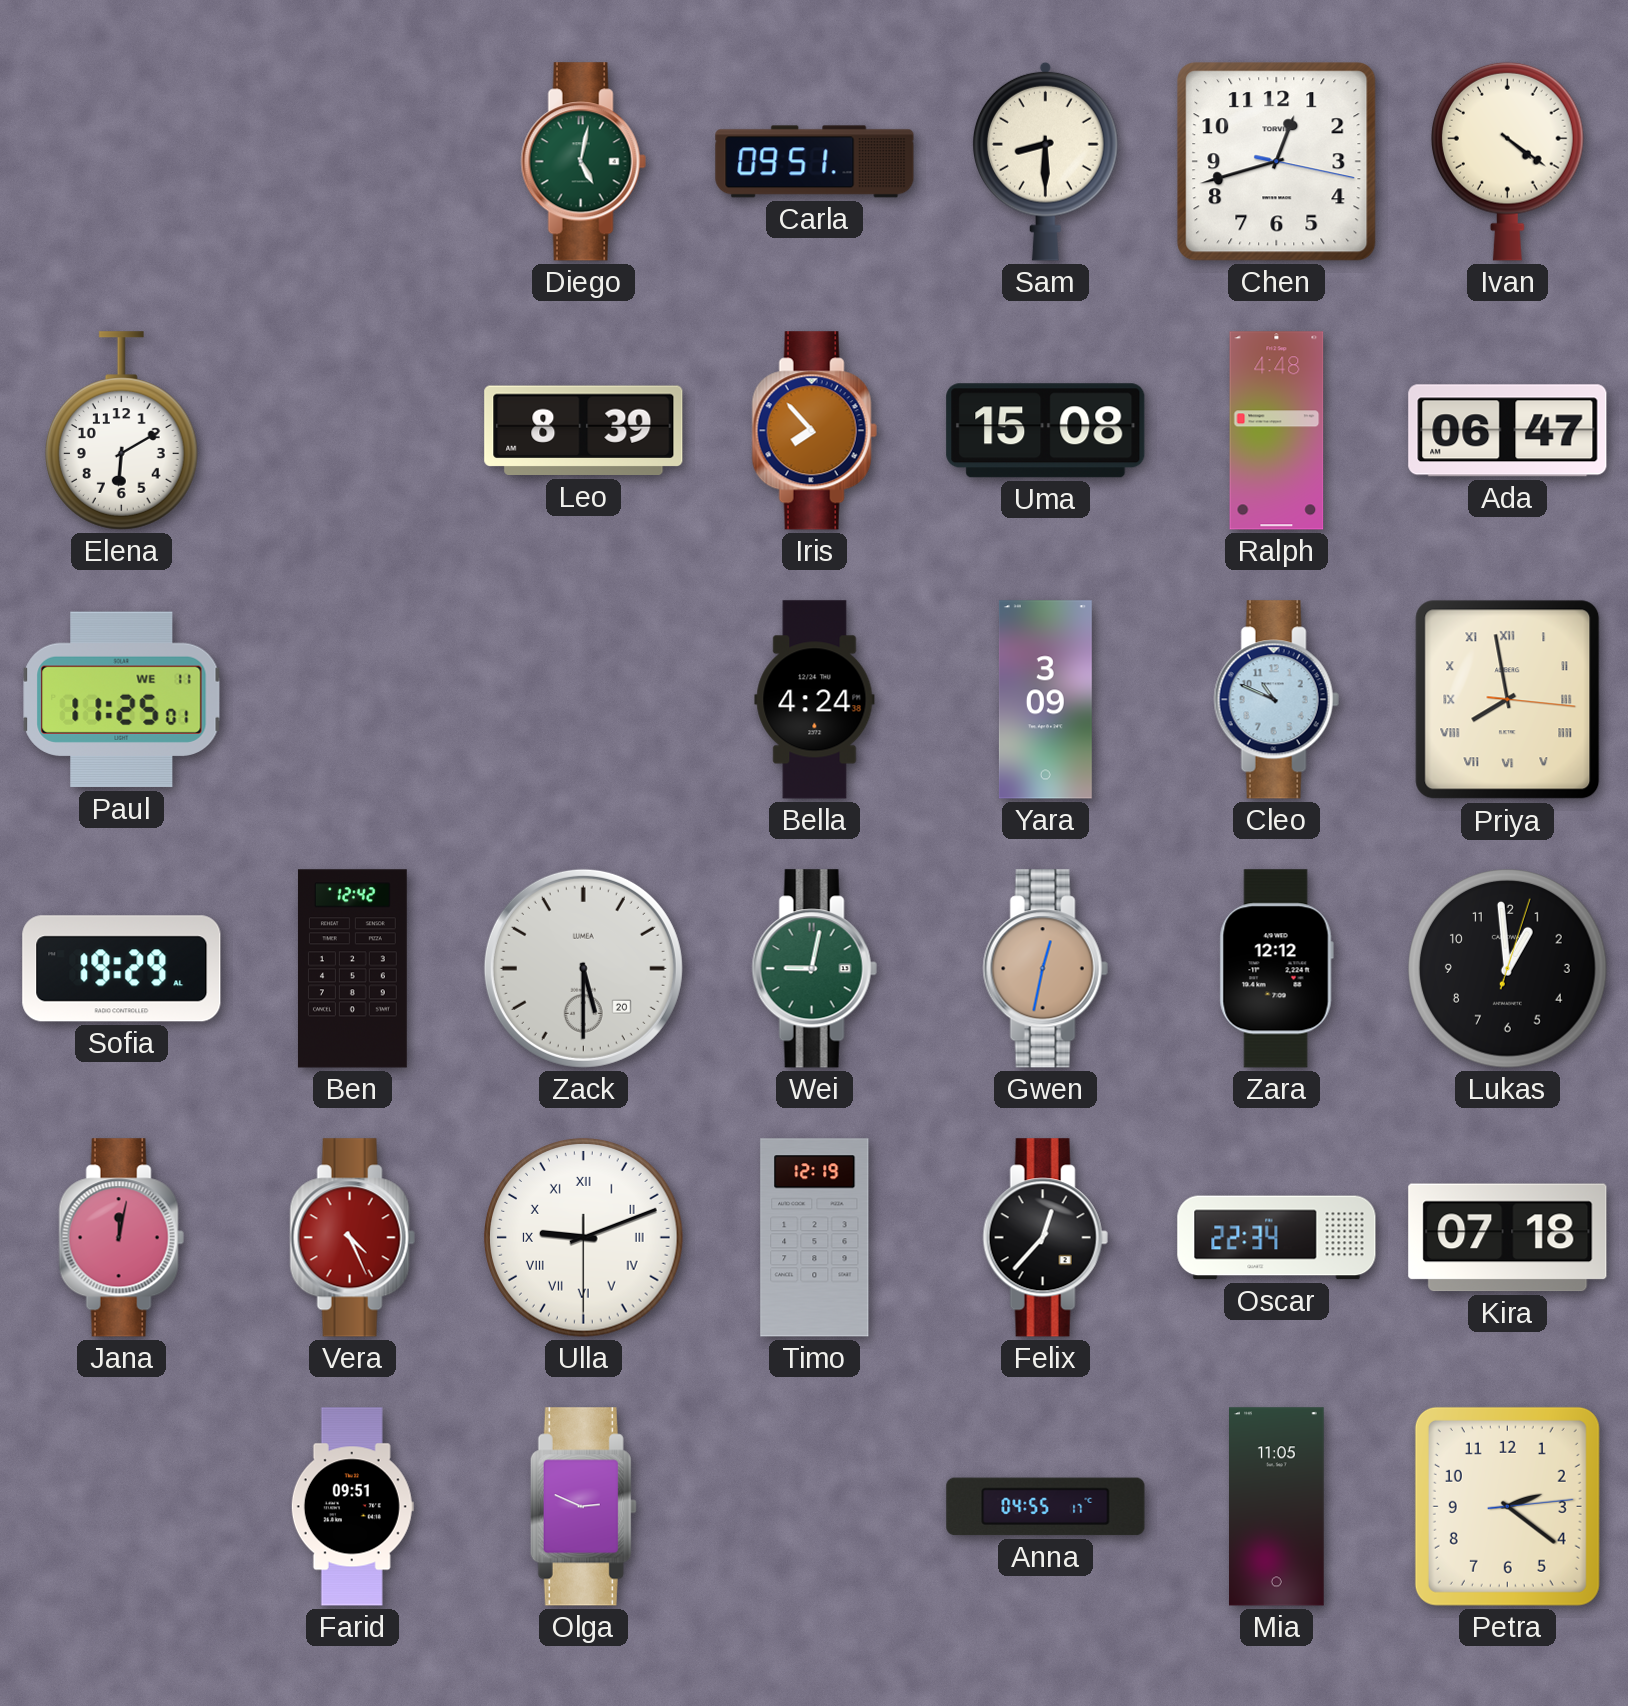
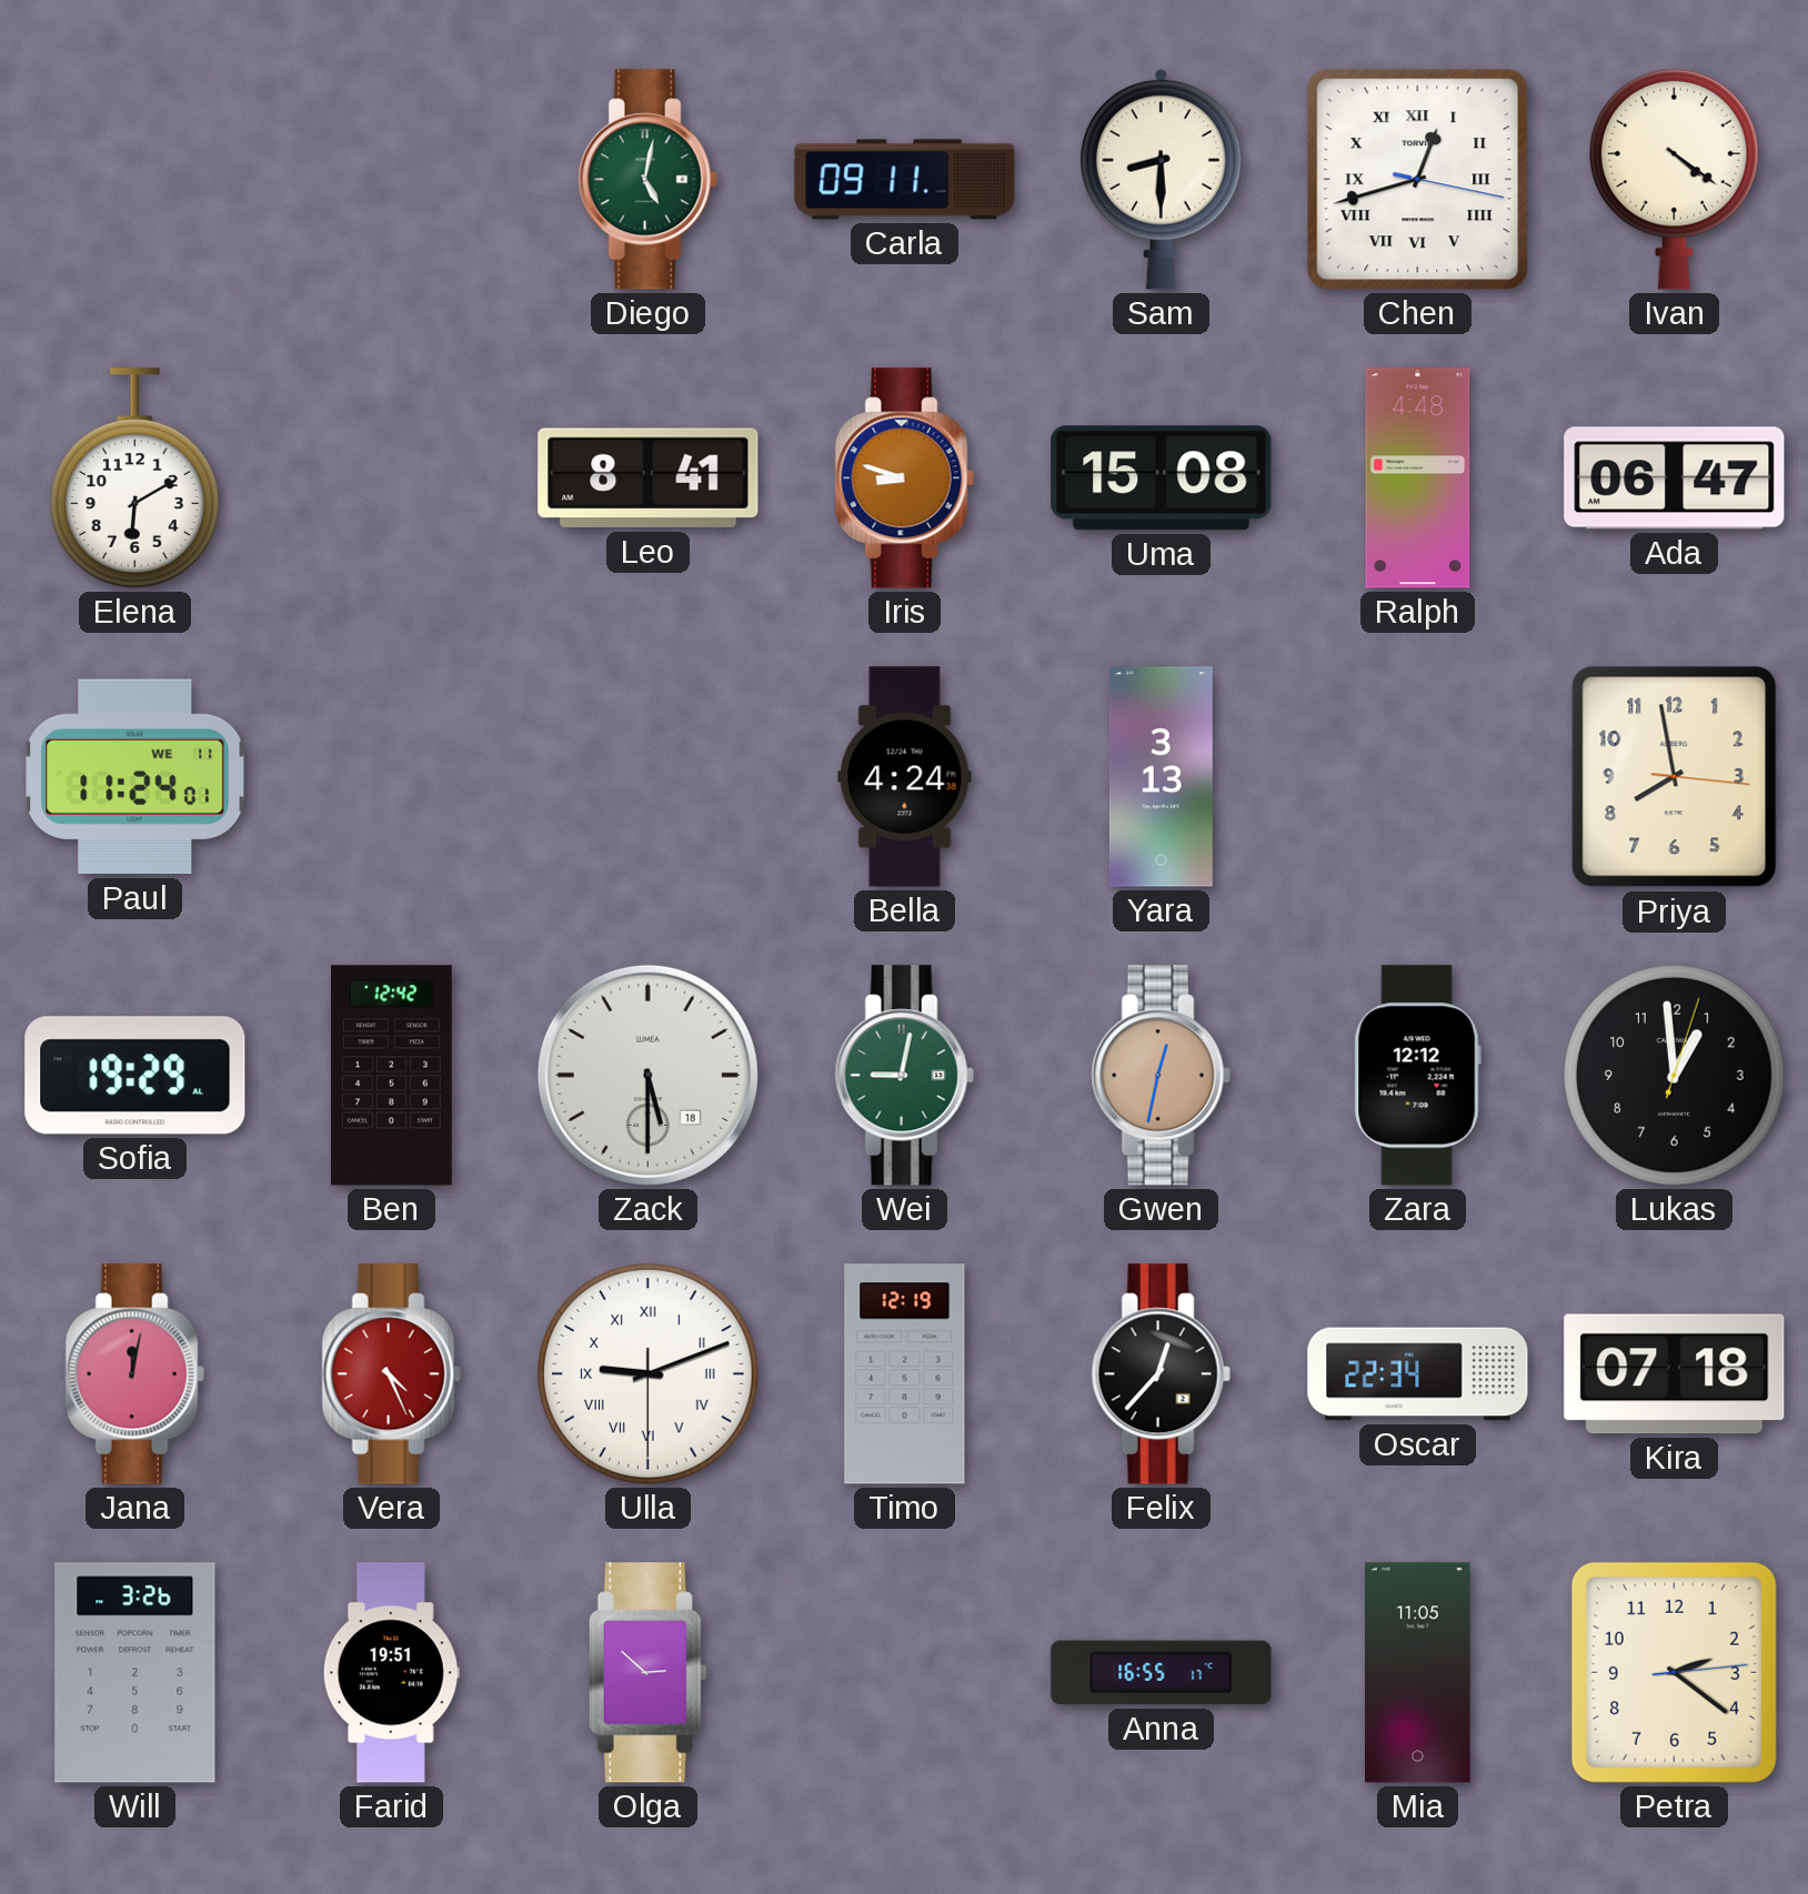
Carla: 09:51 -> 09:11 (905, 180)
Chen numerals: Arabic -> Roman (1418, 180)
Leo: 8:39 -> 8:41 (649, 478)
Iris: 7:53 -> 8:48 (904, 478)
Paul: 11:25 -> 11:24 (135, 777)
Yara: 3:09 -> 3:13 (1161, 777)
Cleo: 10:49 -> none (1276, 700)
Priya numerals: Roman -> Arabic (1675, 777)
Zack date: 20 -> 18 (647, 1075)
Will: none -> 3:26 (135, 1673)
Farid: 09:51 -> 19:51 (391, 1673)
Olga: 2:49 -> 2:52 (647, 1673)
Anna: 04:55 -> 16:55 (1162, 1673)
